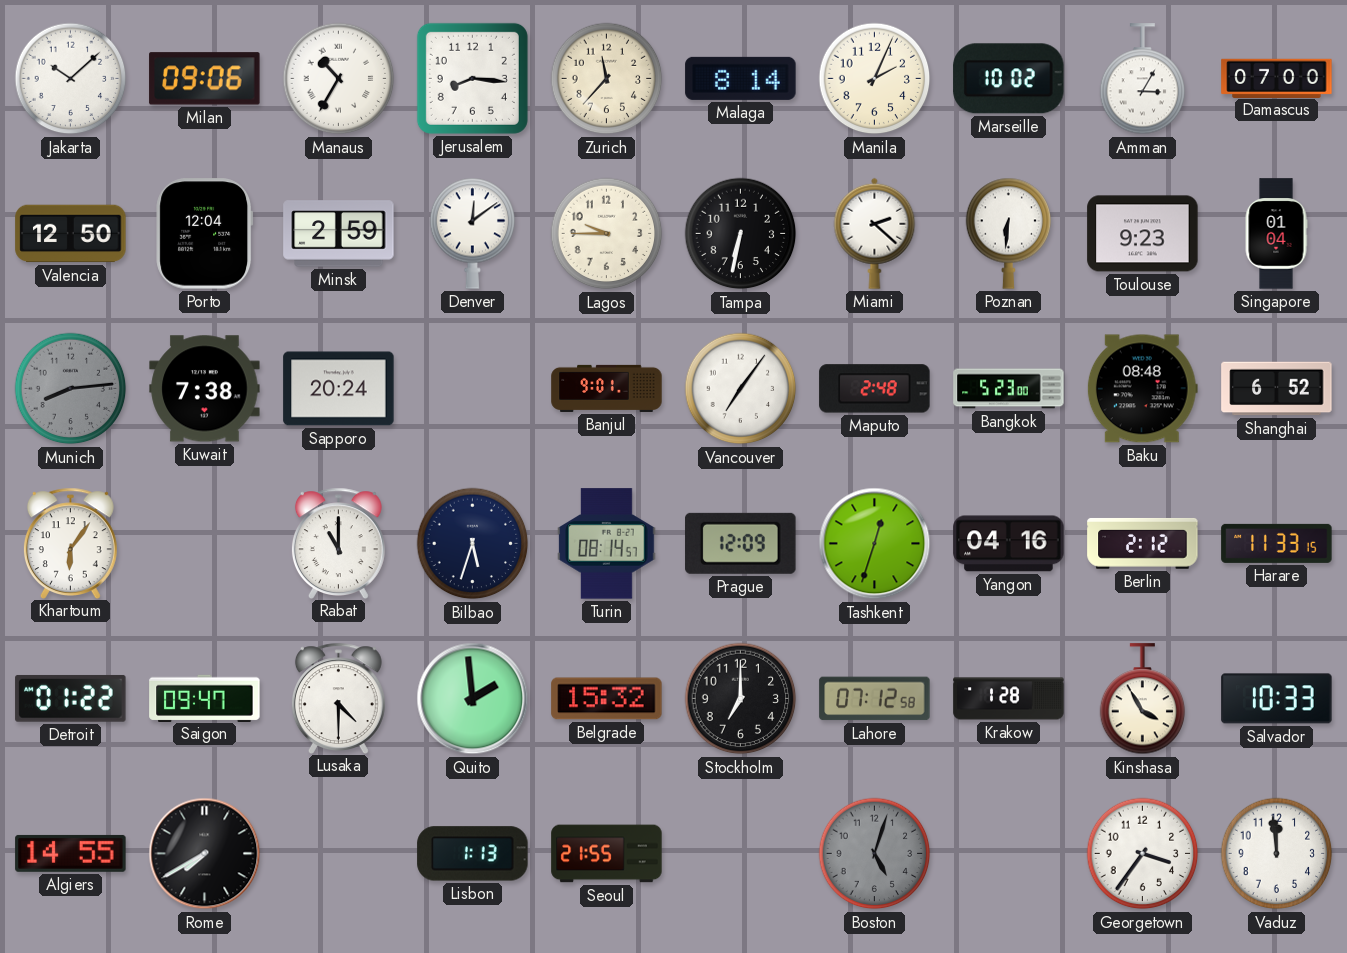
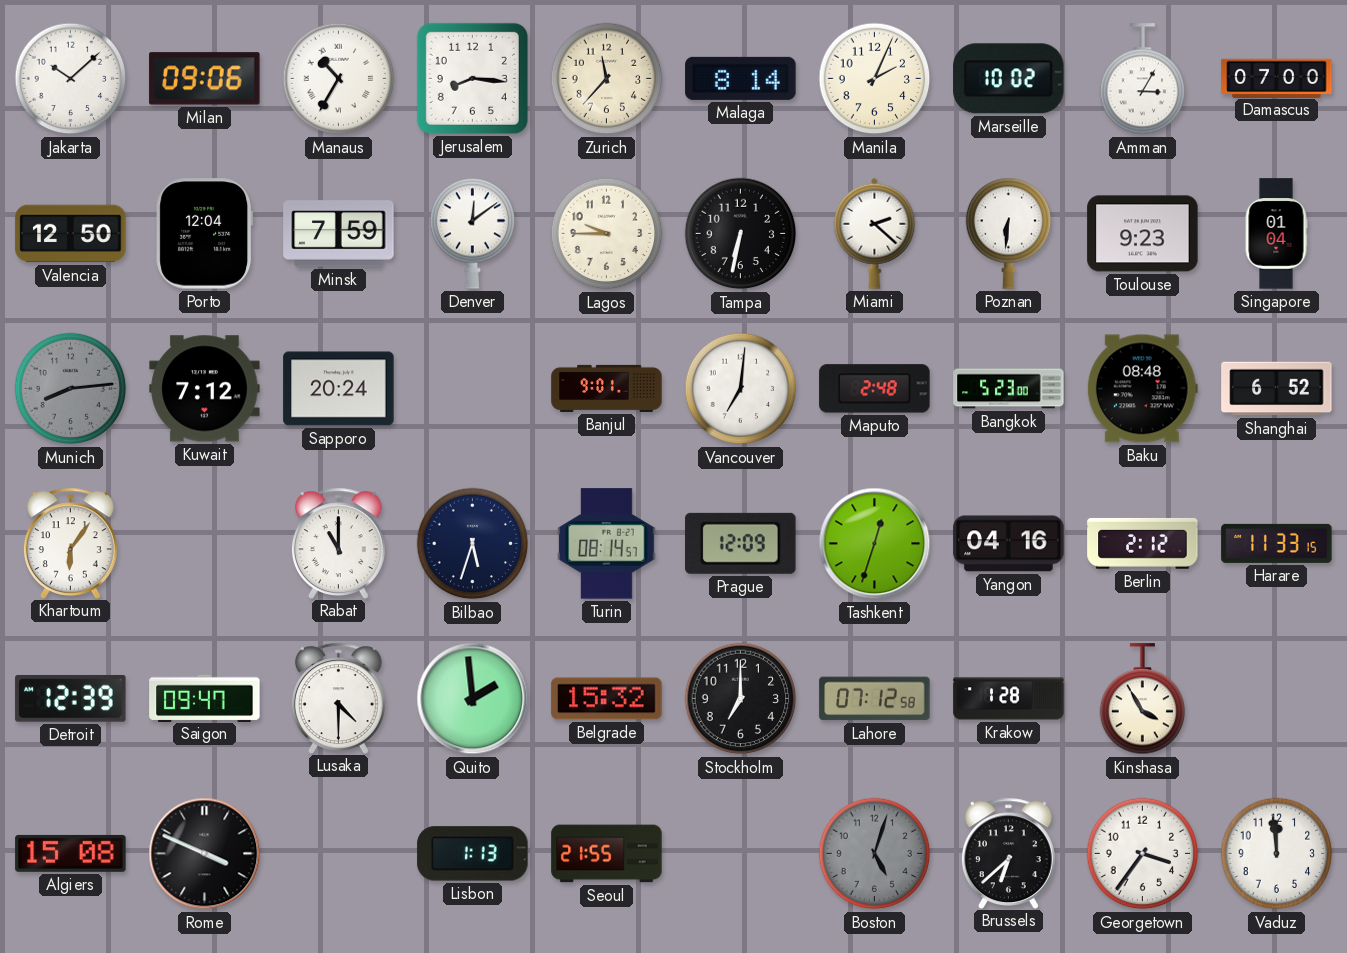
Minsk: 2:59 -> 7:59 (339, 234)
Kuwait: 7:38 -> 7:12 (205, 389)
Vancouver: 7:06 -> 7:01 (741, 389)
Detroit: 01:22 -> 12:39 (71, 698)
Salvador: 10:33 -> none (1277, 699)
Algiers: 14:55 -> 15:08 (71, 853)
Rome: 7:40 -> 3:49 (205, 854)
Brussels: none -> 6:38 (1008, 853)
